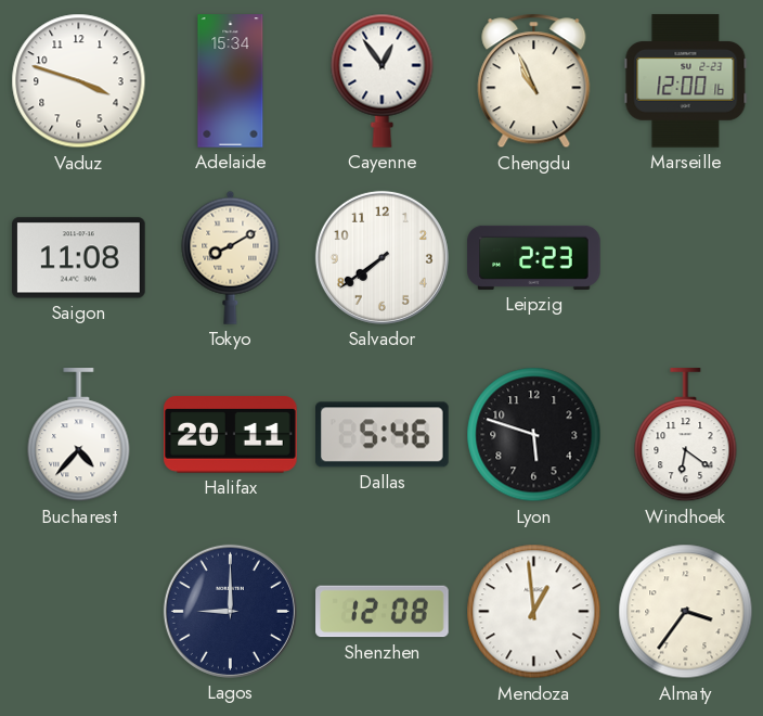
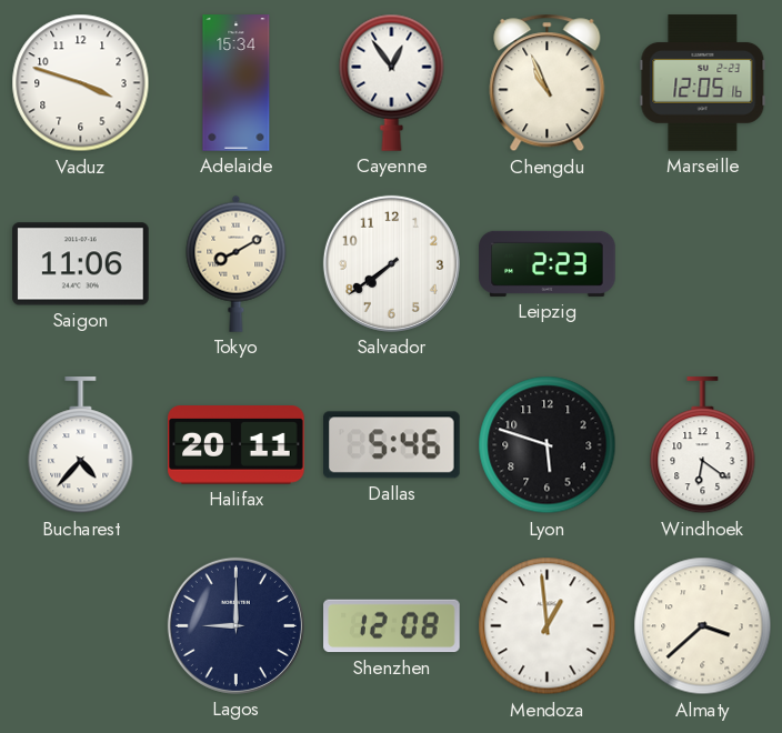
Marseille: 12:00 -> 12:05 (703, 83)
Saigon: 11:08 -> 11:06 (81, 264)
Almaty: 3:36 -> 3:38 (703, 626)
